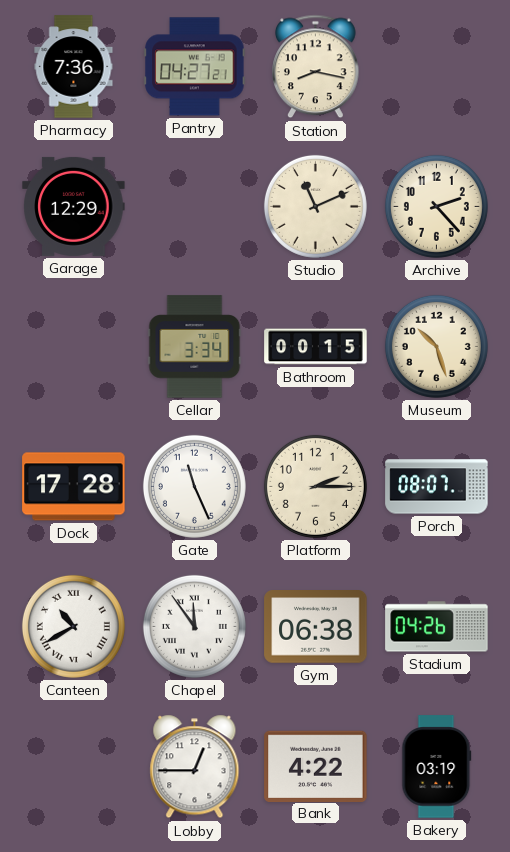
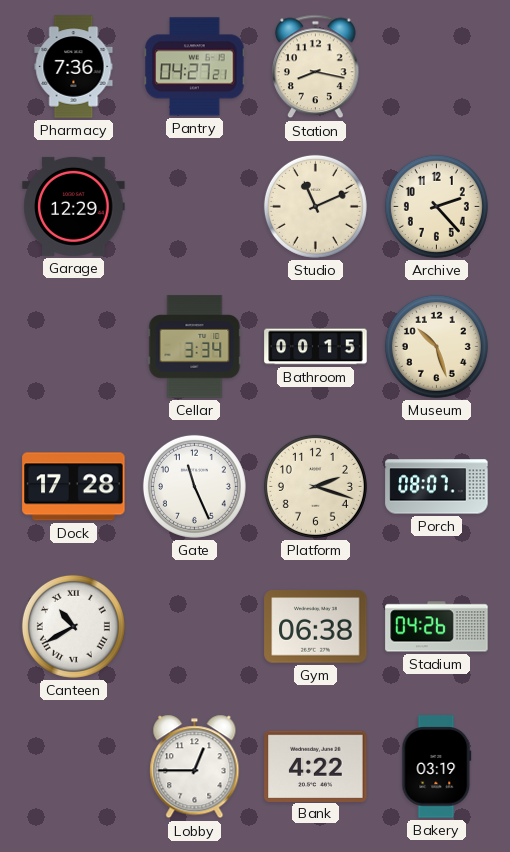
Platform: 2:15 -> 2:18 (315, 486)
Chapel: 11:54 -> none (194, 626)
